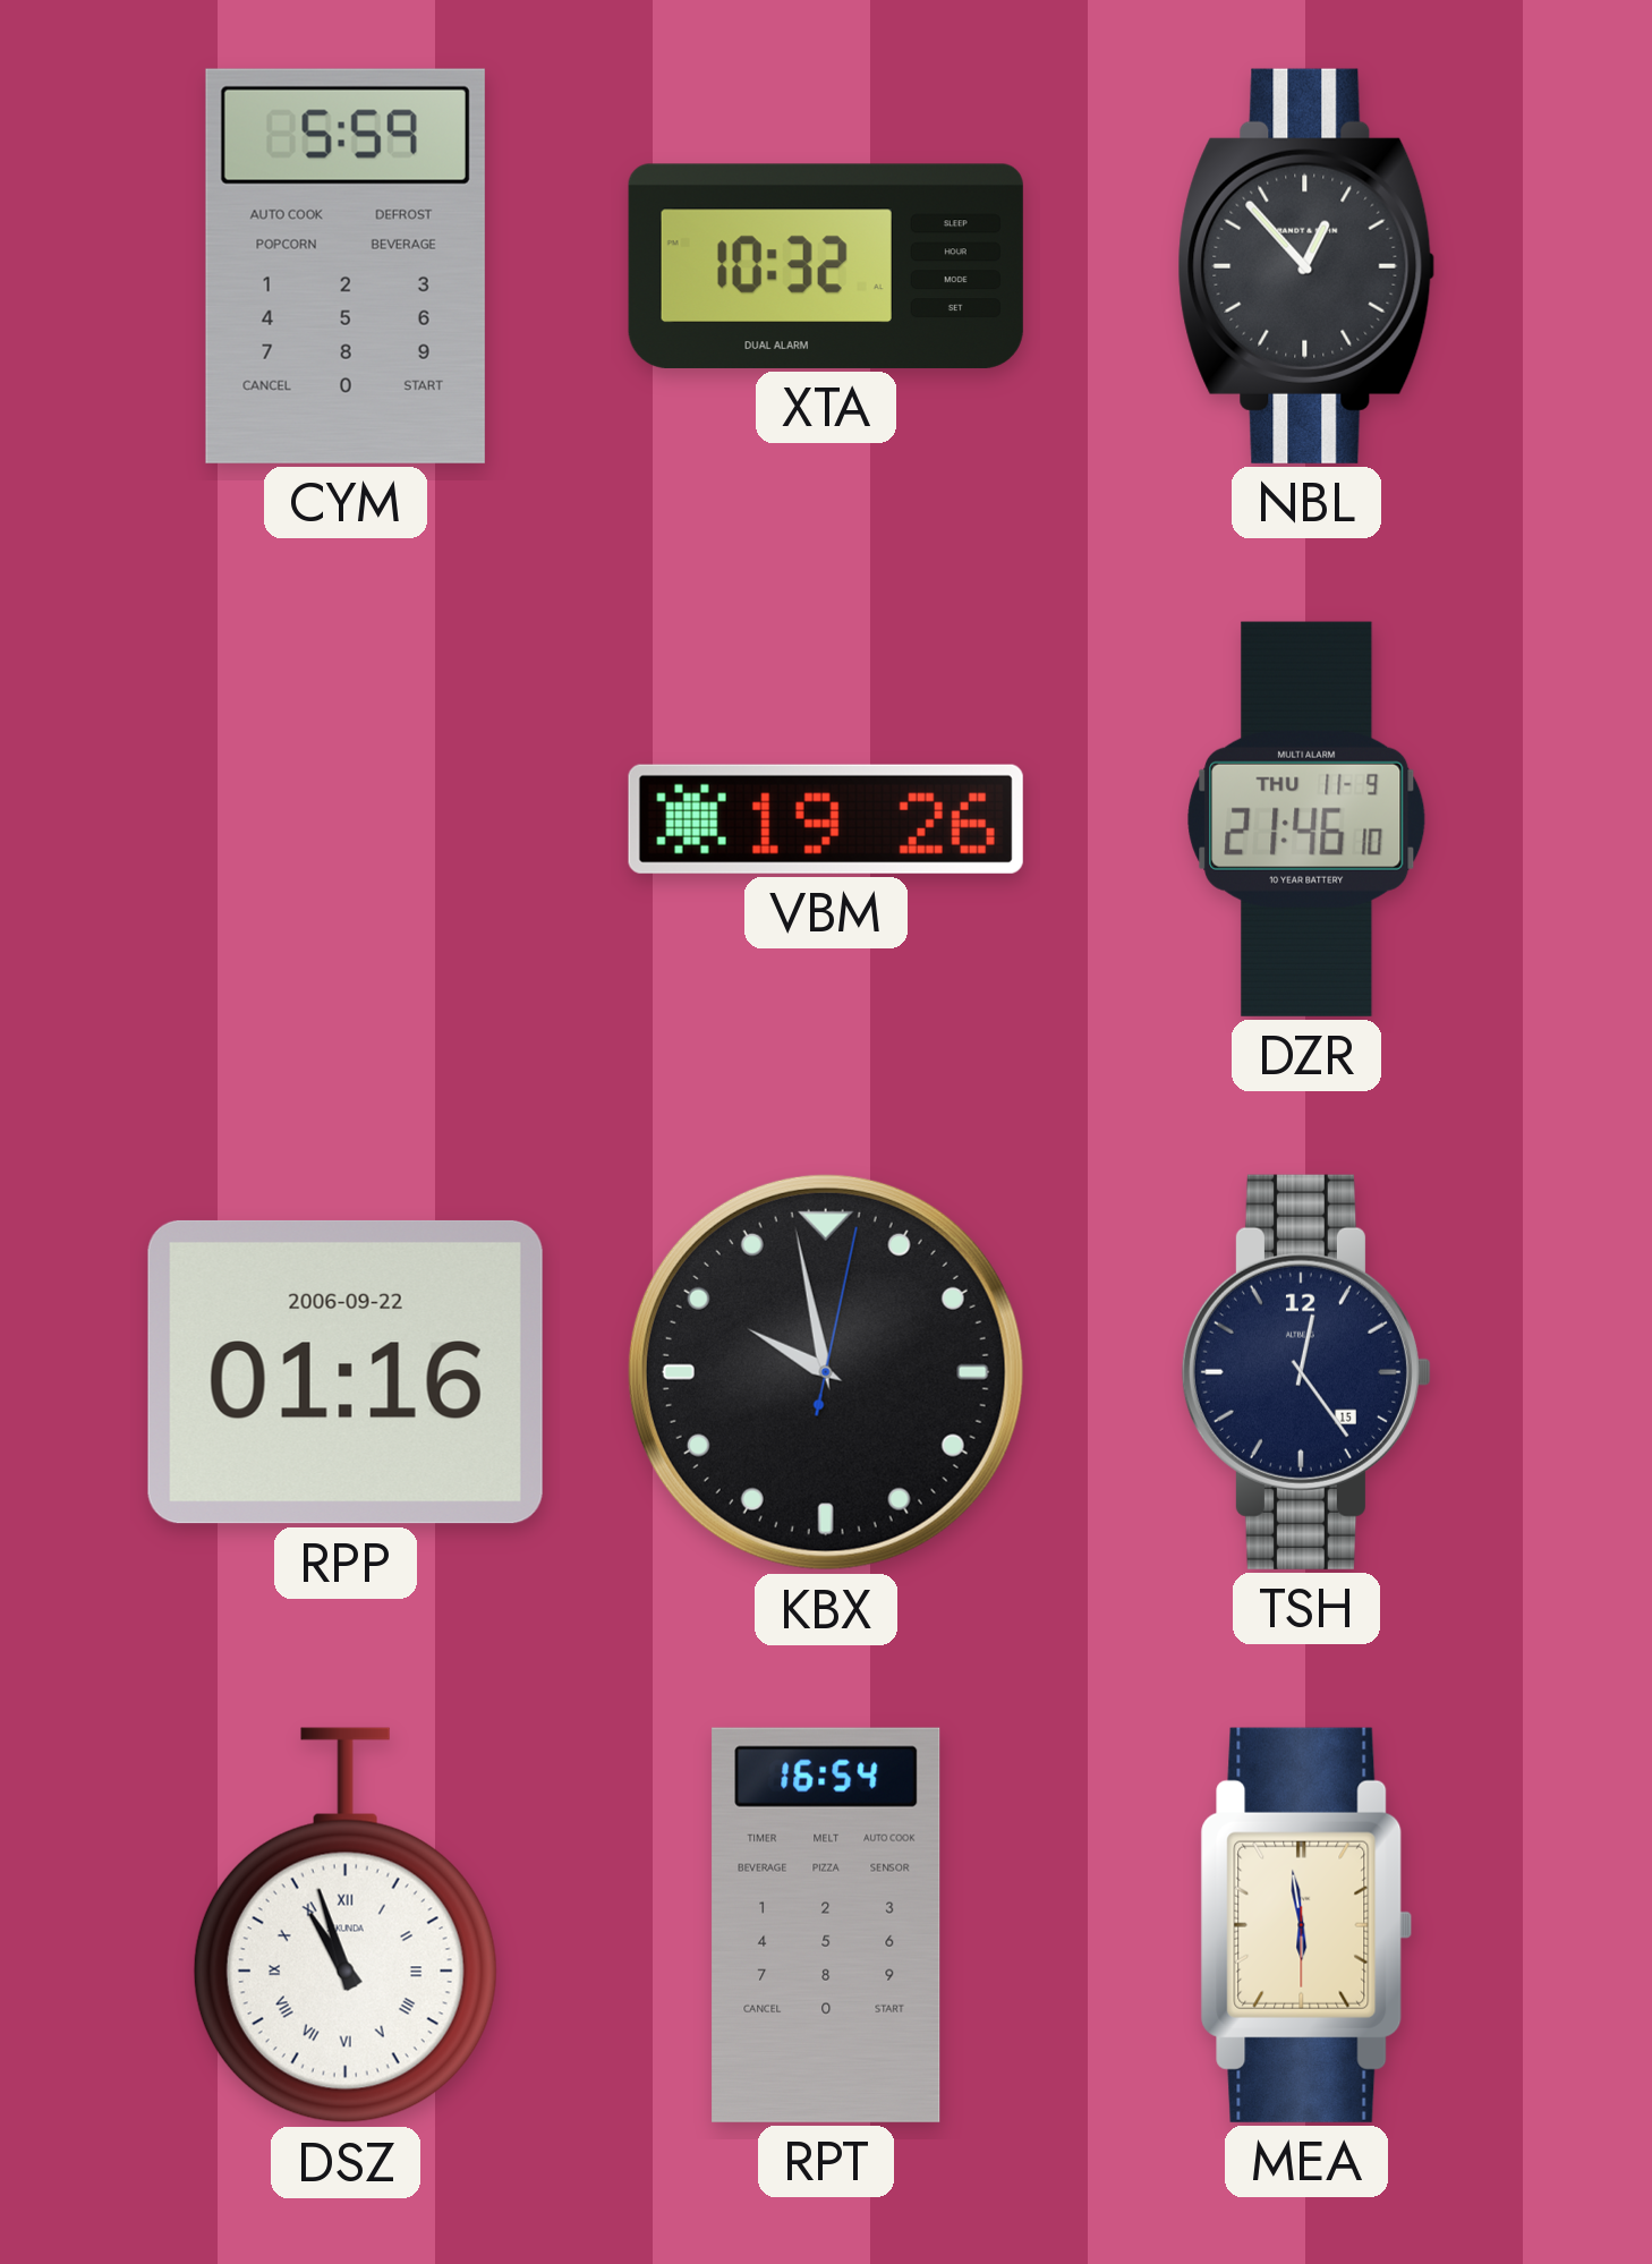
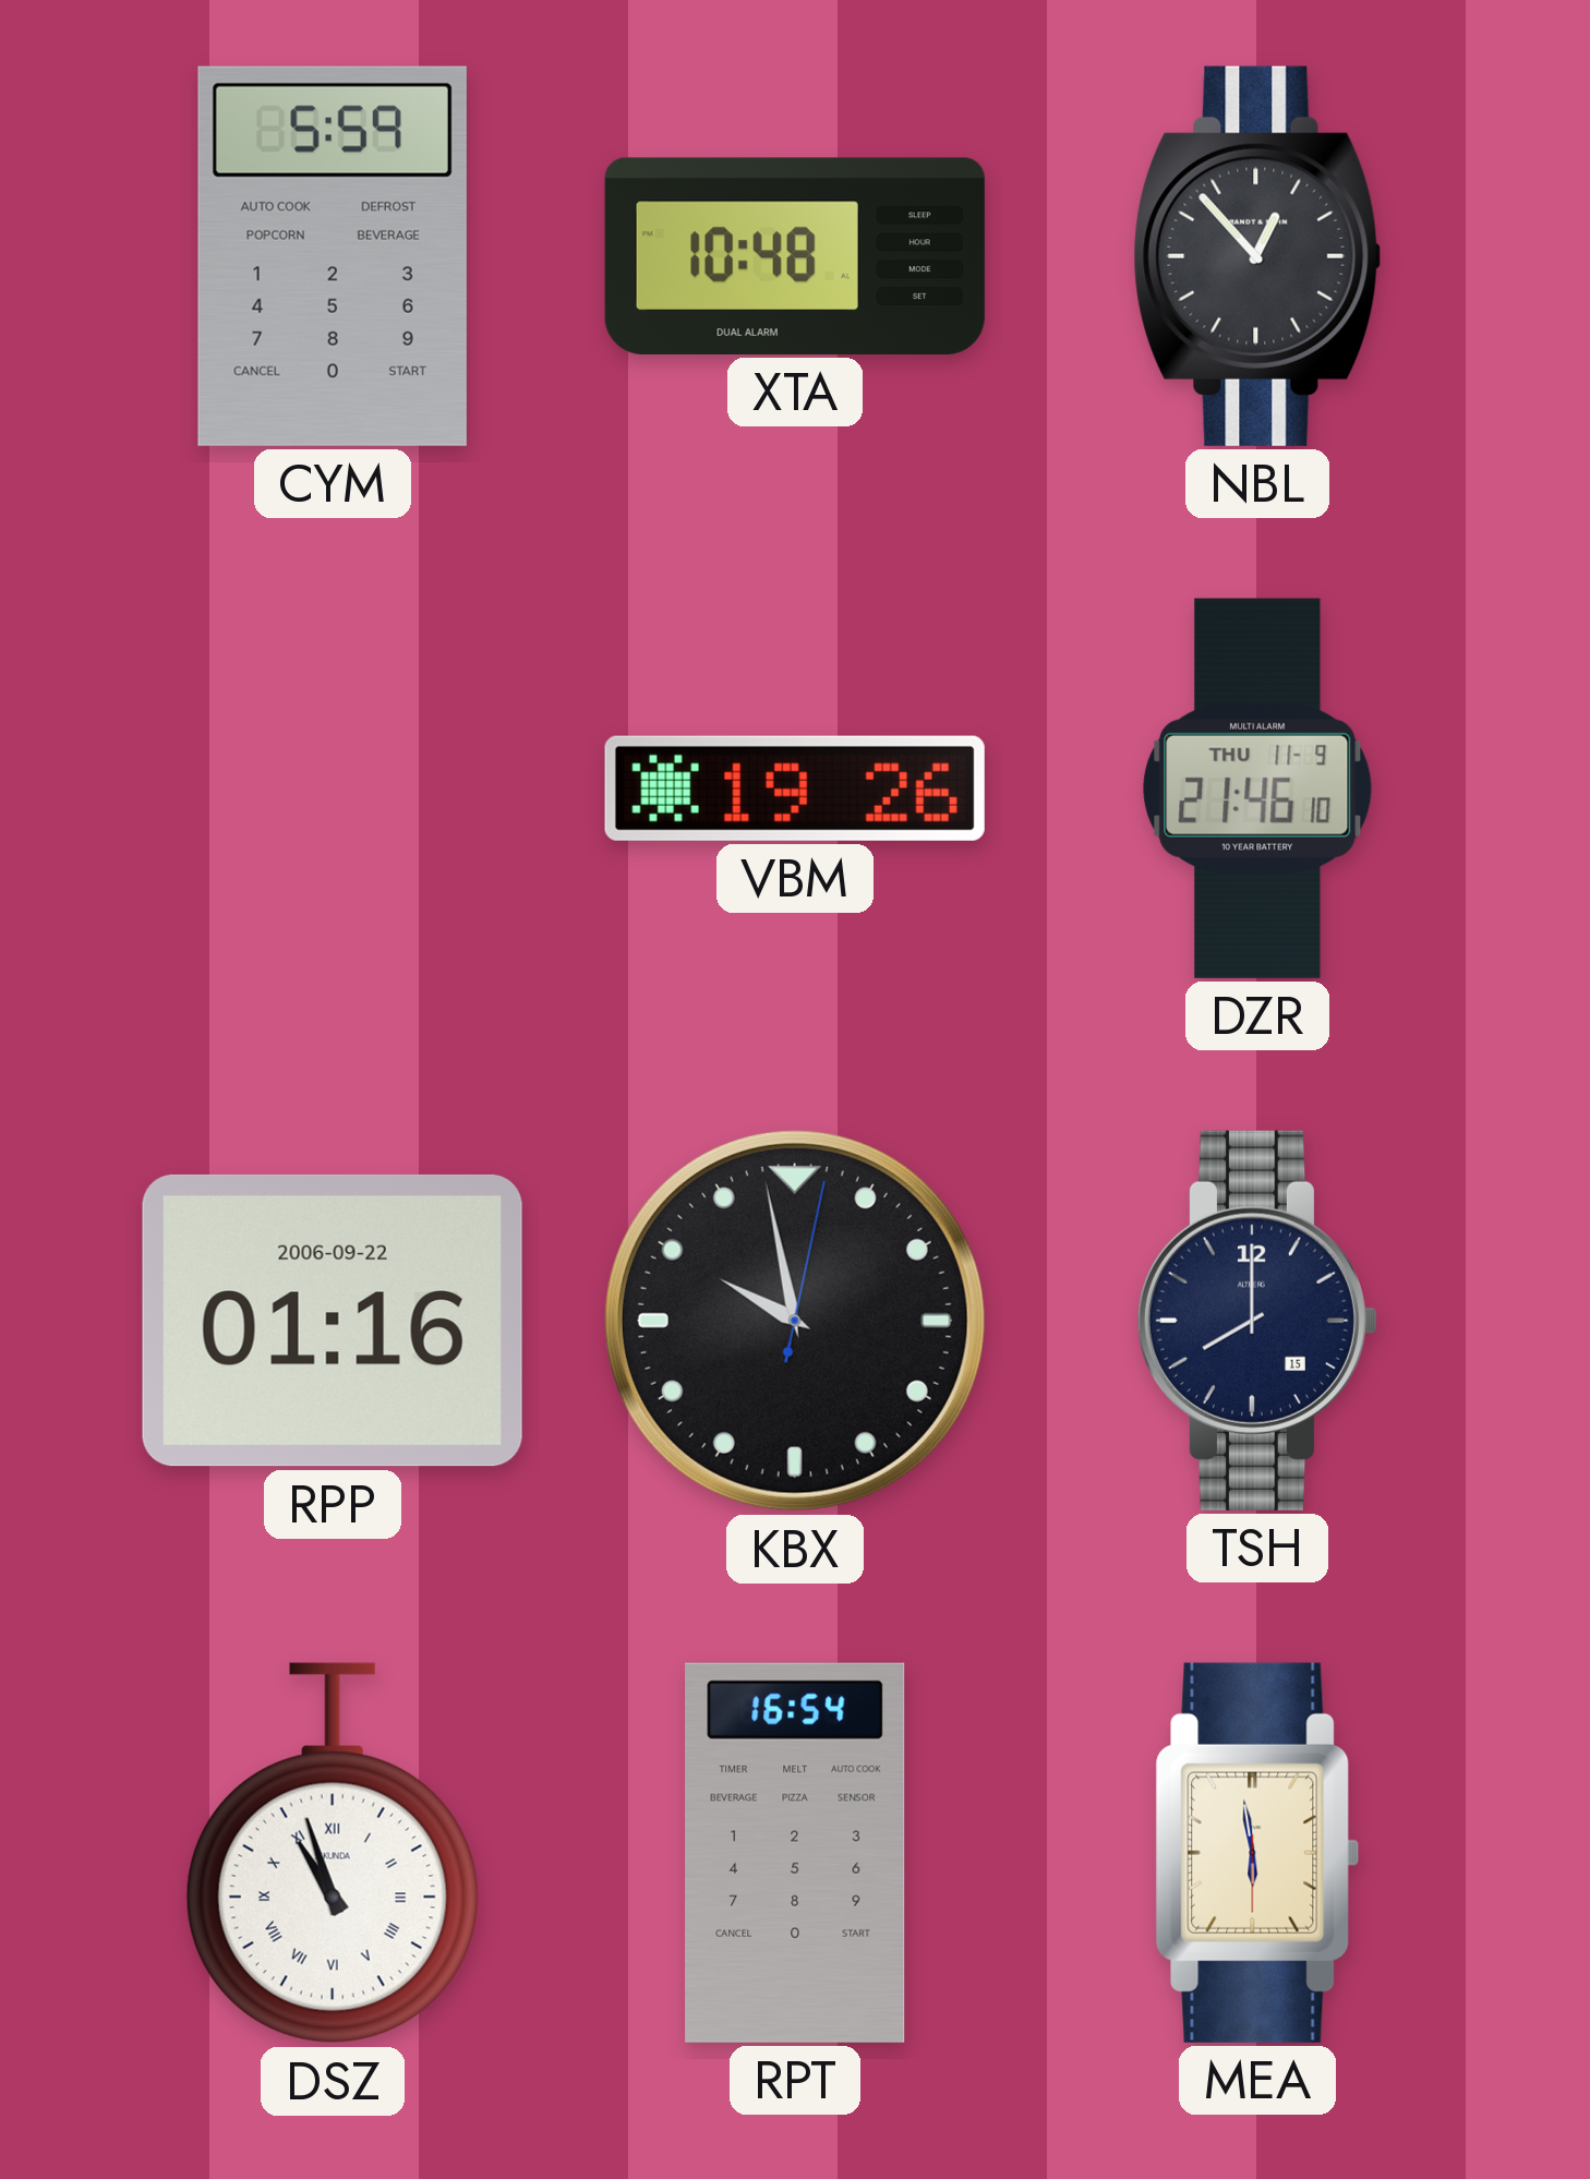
XTA: 10:32 -> 10:48 (795, 256)
TSH: 12:24 -> 8:00 (1257, 1321)
